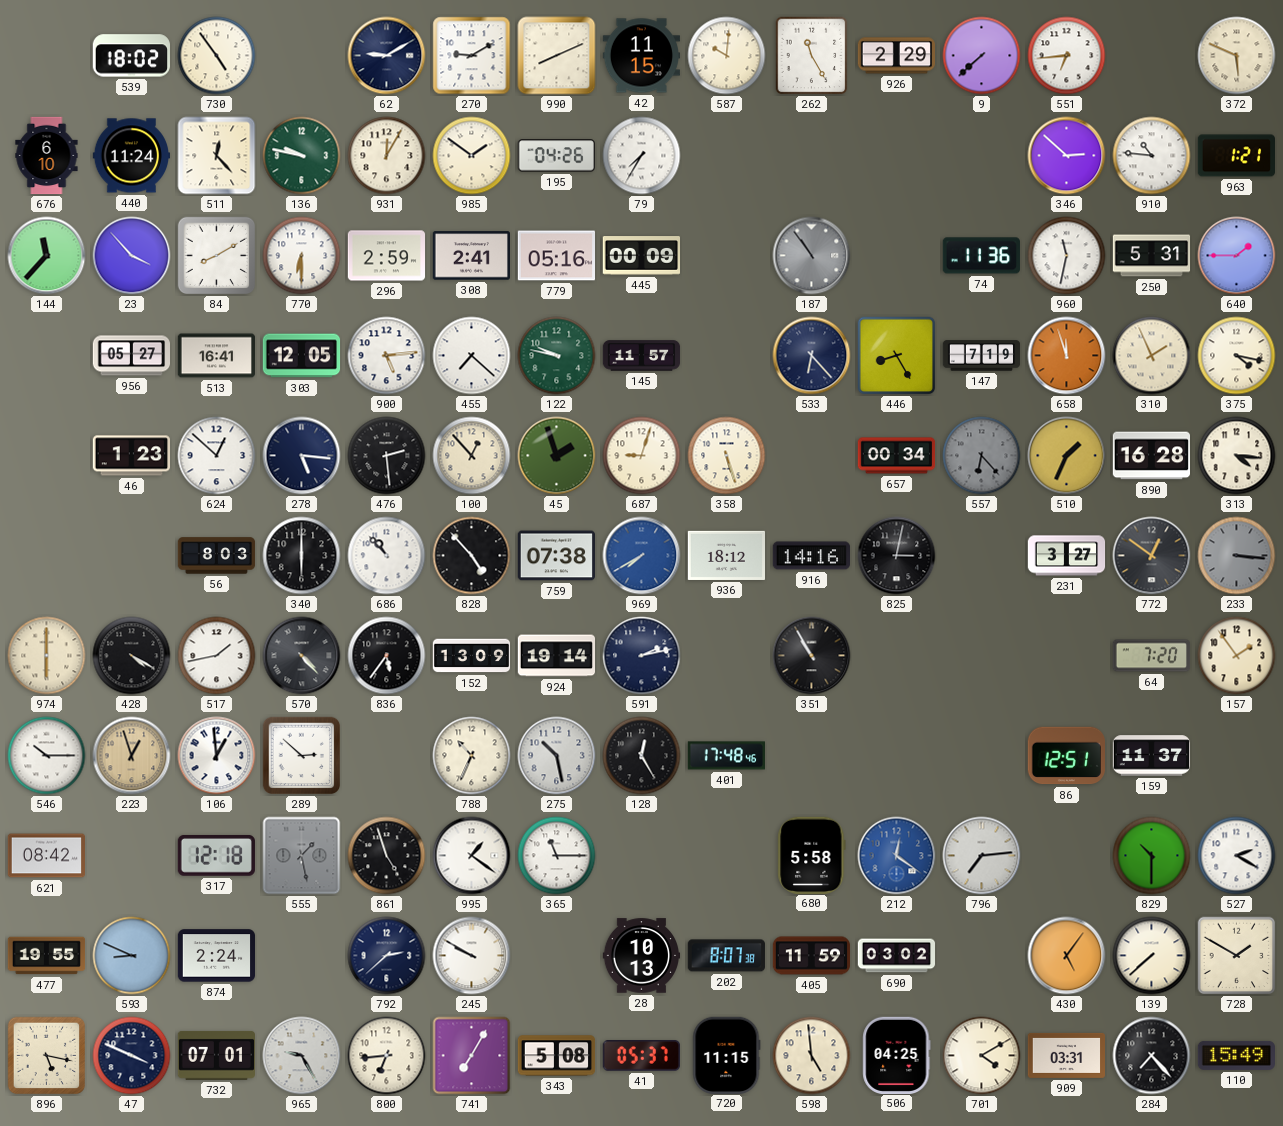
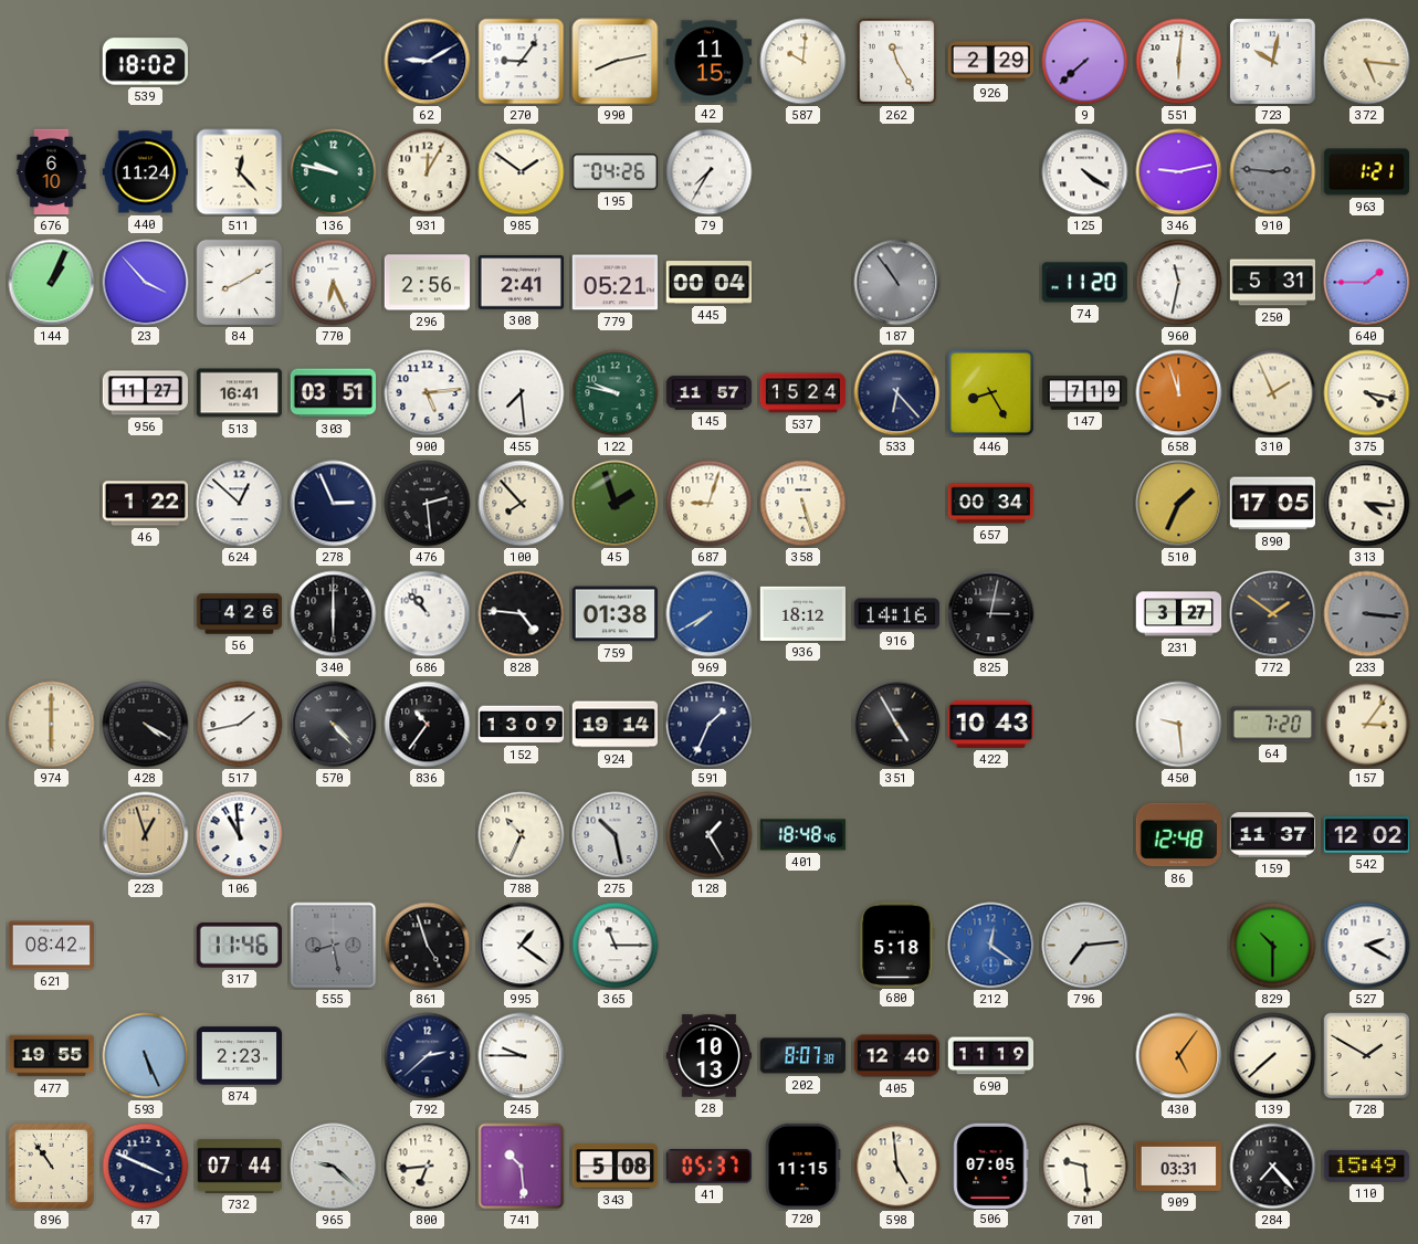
730: 4:54 -> none (217, 56)
270: 9:10 -> 9:06 (522, 62)
990: 8:11 -> 8:13 (616, 62)
551: 6:44 -> 6:01 (1179, 62)
723: none -> 10:02 (1272, 61)
372: 5:49 -> 5:16 (1367, 62)
125: none -> 4:21 (1085, 172)
346: 2:52 -> 9:13 (1179, 172)
910: 10:46 -> 2:46 (1273, 172)
910 dial: white -> grey (1273, 172)
144: 11:37 -> 1:04 (52, 283)
770: 6:30 -> 6:26 (334, 283)
296: 2:59 -> 2:56 (428, 283)
779: 05:16 -> 05:21 (615, 283)
445: 00:09 -> 00:04 (708, 283)
74: 11:36 -> 11:20 (1084, 283)
956: 05:27 -> 11:27 (146, 393)
303: 12:05 -> 03:51 (334, 393)
455: 7:22 -> 7:29 (522, 393)
537: none -> 15:24 (803, 393)
46: 1:23 -> 1:22 (145, 504)
278: 5:16 -> 2:56 (334, 504)
100: 12:53 -> 7:53 (522, 504)
557: 6:23 -> none (982, 456)
890: 16:28 -> 17:05 (1272, 504)
56: 8:03 -> 4:26 (240, 614)
828: 4:53 -> 4:46 (522, 614)
759: 07:38 -> 01:38 (615, 614)
772: 12:51 -> 1:51 (1273, 614)
836: 5:36 -> 10:36 (428, 725)
591: 2:13 -> 1:34 (710, 725)
351: 10:55 -> 4:55 (897, 725)
422: none -> 10:43 (990, 724)
450: none -> 9:29 (1179, 725)
157: 1:54 -> 3:06 (1367, 725)
546: 10:15 -> none (47, 756)
106: 12:59 -> 10:59 (240, 835)
289: 2:52 -> none (302, 756)
128: 12:25 -> 1:25 (710, 835)
401: 17:48 -> 18:48 (802, 835)
86: 12:51 -> 12:48 (1178, 835)
542: none -> 12:02 (1366, 835)
317: 12:18 -> 11:46 (239, 946)
555: 1:28 -> 8:28 (334, 946)
680: 5:58 -> 5:18 (897, 945)
593: 8:49 -> 5:26 (146, 1056)
874: 2:24 -> 2:23 (240, 1056)
245: 9:50 -> 9:45 (522, 1056)
405: 11:59 -> 12:40 (897, 1056)
690: 03:02 -> 11:19 (991, 1056)
896: 5:17 -> 10:54 (52, 1167)
732: 07:01 -> 07:44 (239, 1166)
965: 9:25 -> 9:22 (334, 1167)
741: 7:05 -> 10:29 (522, 1167)
506: 04:25 -> 07:05 (991, 1166)
701: 4:10 -> 9:29 (1085, 1167)
